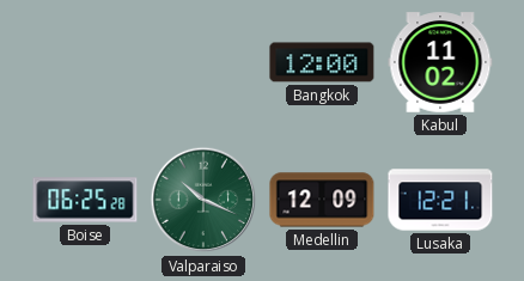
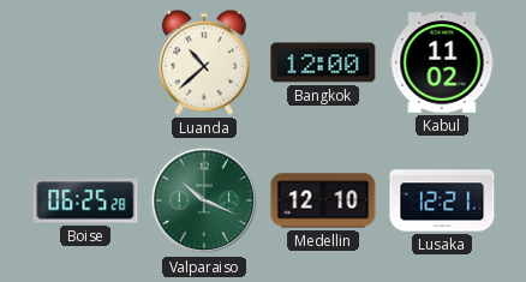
Luanda: none -> 10:38 (204, 62)
Medellin: 12:09 -> 12:10 (323, 200)
